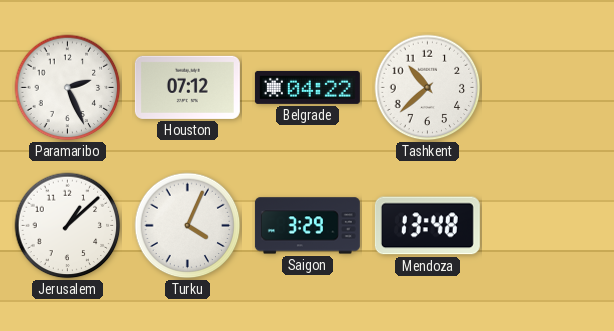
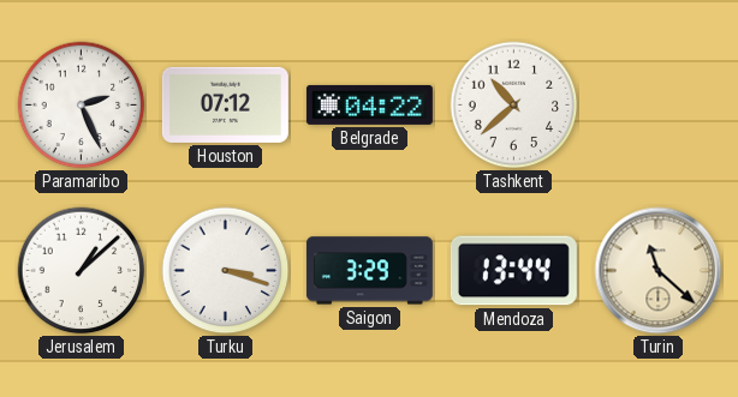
Turku: 4:04 -> 3:18 (226, 271)
Mendoza: 13:48 -> 13:44 (513, 271)
Turin: none -> 11:22 (659, 271)
